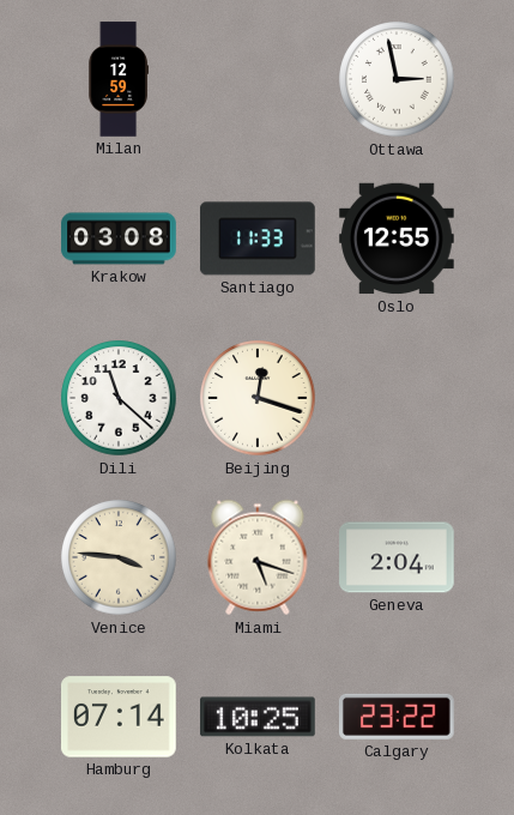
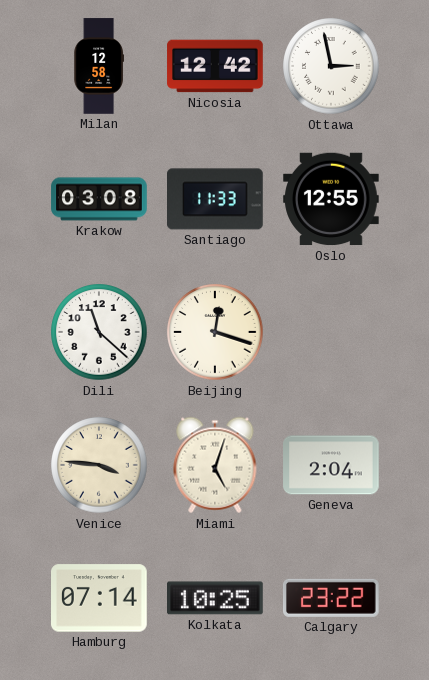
Milan: 12:59 -> 12:58 (99, 66)
Nicosia: none -> 12:42 (215, 66)
Miami: 5:18 -> 5:03 (215, 465)
